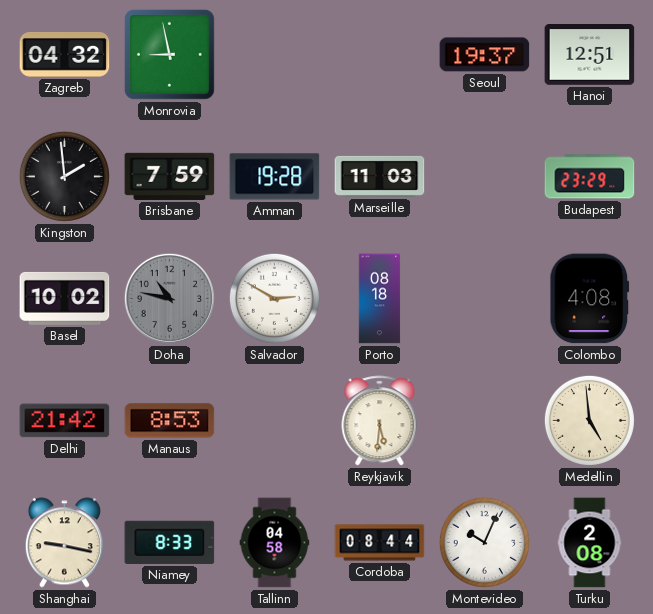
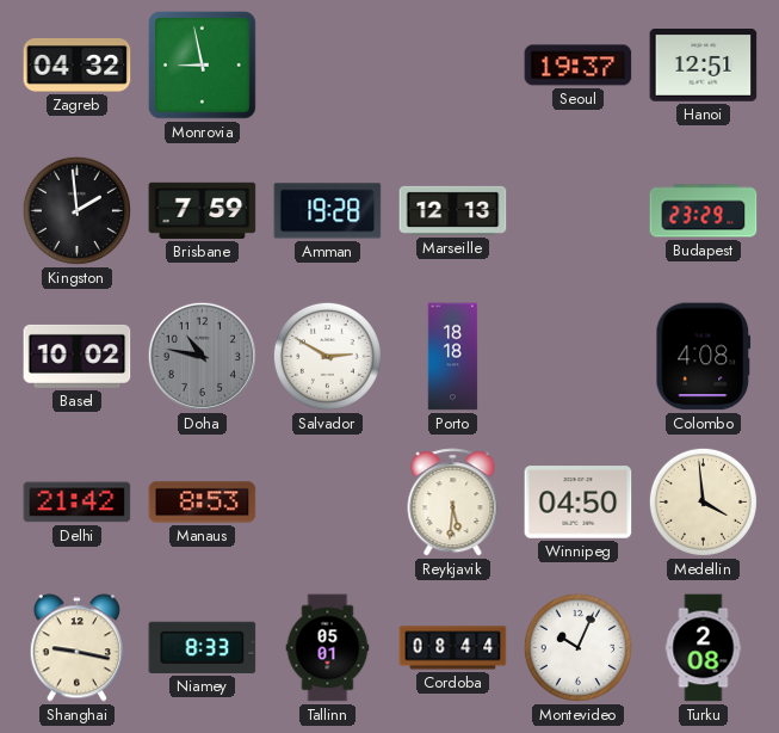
Marseille: 11:03 -> 12:13 (453, 210)
Porto: 08:18 -> 18:18 (453, 357)
Winnipeg: none -> 04:50 (579, 503)
Medellin: 4:59 -> 3:59 (703, 501)
Tallinn: 04:58 -> 05:01 (328, 648)
